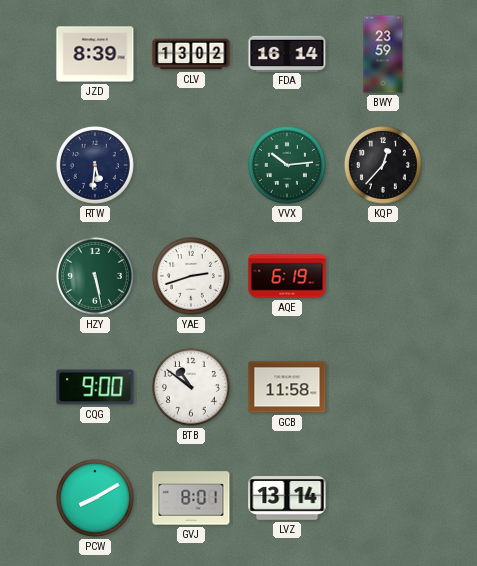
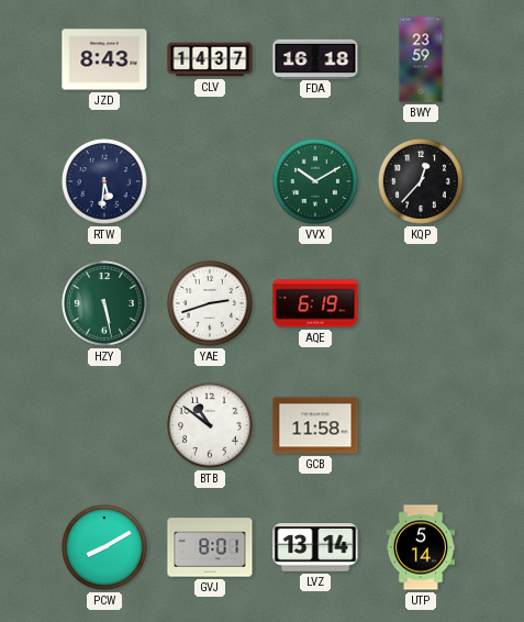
JZD: 8:39 -> 8:43 (104, 59)
CLV: 13:02 -> 14:37 (210, 59)
FDA: 16:14 -> 16:18 (315, 58)
VVX: 10:14 -> 10:10 (315, 181)
CQG: 9:00 -> none (95, 387)
UTP: none -> 5:14 (420, 547)
